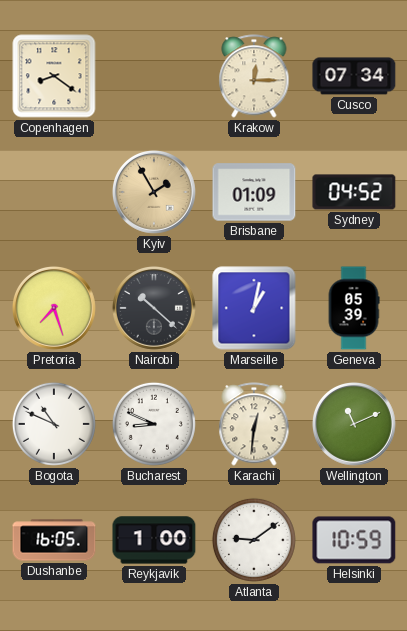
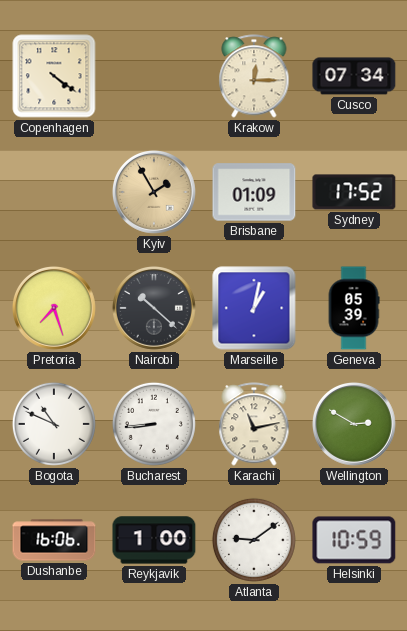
Copenhagen: 8:21 -> 4:21 (54, 76)
Sydney: 04:52 -> 17:52 (354, 192)
Bucharest: 8:49 -> 8:44 (154, 424)
Karachi: 12:31 -> 11:13 (254, 424)
Wellington: 11:11 -> 2:50 (354, 424)
Dushanbe: 16:05 -> 16:06 (54, 540)
